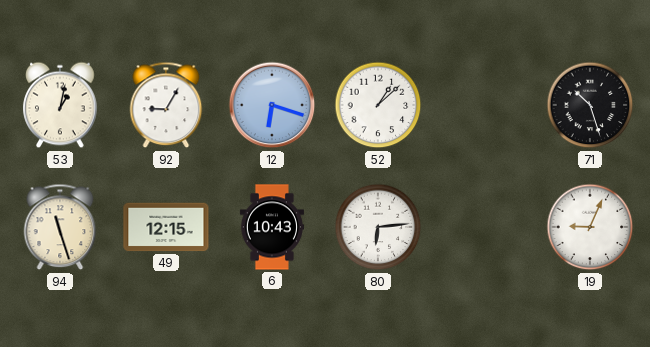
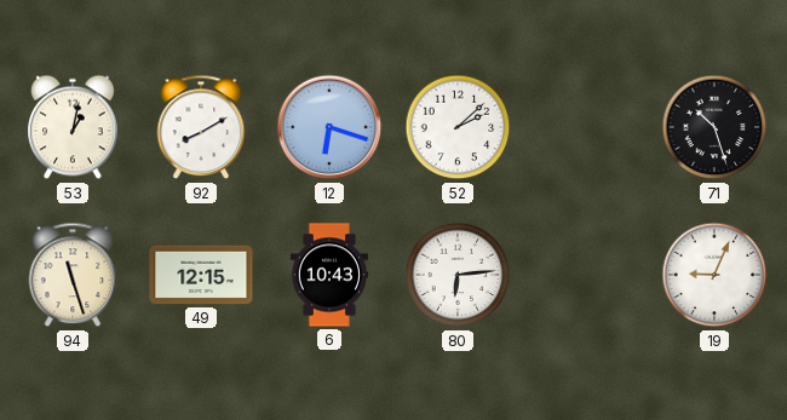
92: 9:05 -> 8:10 (201, 127)
52: 1:08 -> 2:08 (458, 127)
